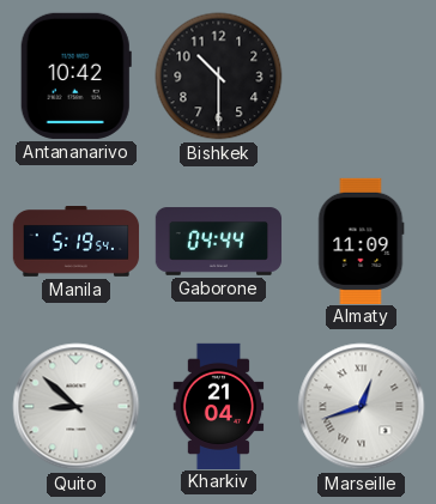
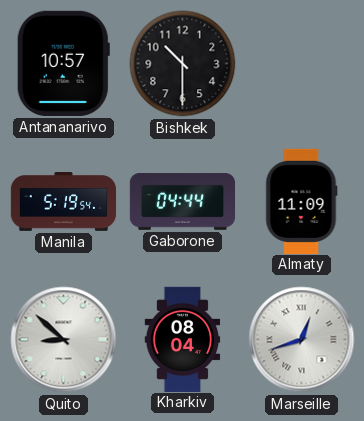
Antananarivo: 10:42 -> 10:57 (63, 63)
Kharkiv: 21:04 -> 08:04 (183, 339)
